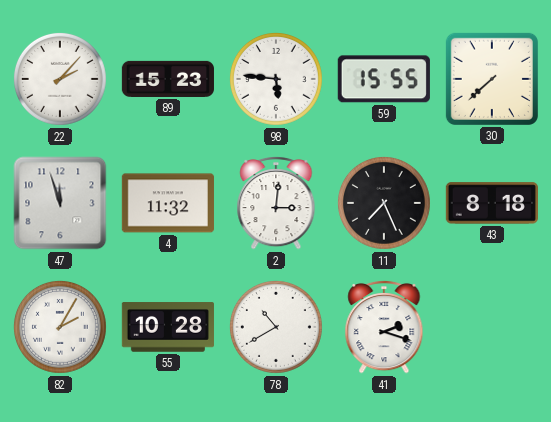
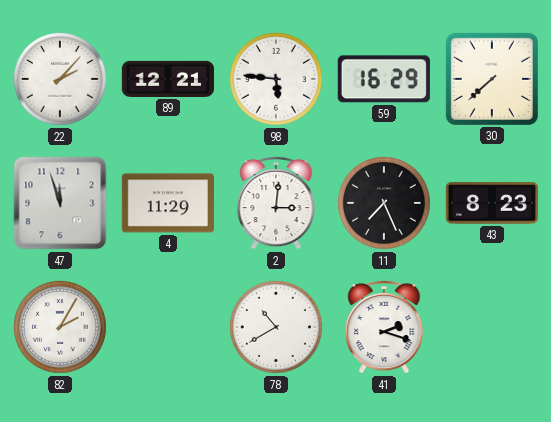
89: 15:23 -> 12:21 (168, 79)
59: 15:55 -> 16:29 (384, 79)
4: 11:32 -> 11:29 (168, 203)
43: 8:18 -> 8:23 (492, 203)
55: 10:28 -> none (168, 327)
